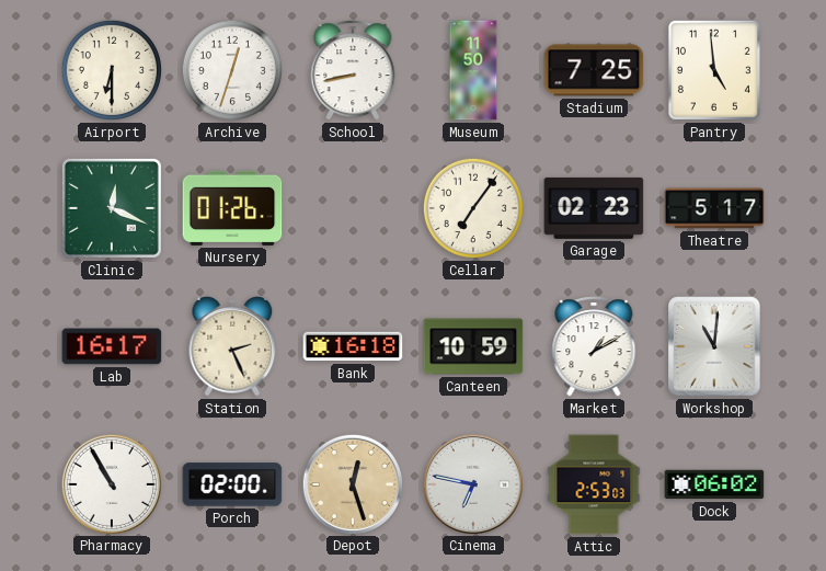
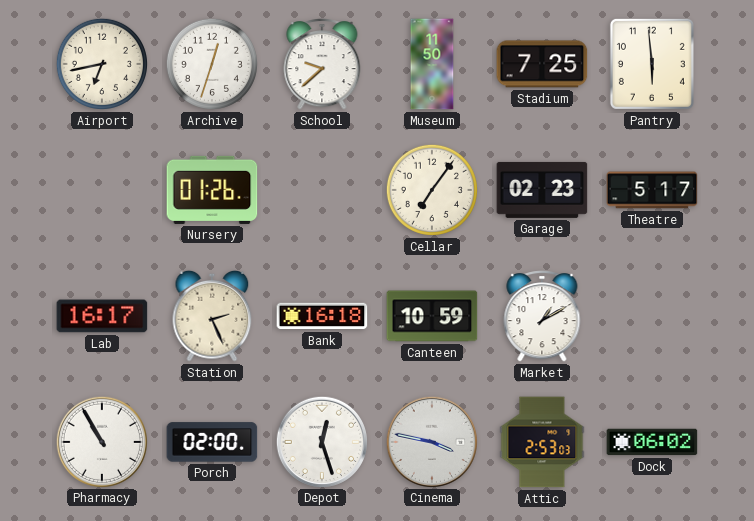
Airport: 6:30 -> 6:43 (102, 64)
School: 8:43 -> 9:38 (322, 64)
Pantry: 4:59 -> 5:59 (652, 64)
Clinic: 12:19 -> none (112, 208)
Workshop: 11:01 -> none (714, 346)
Depot dial: champagne -> white (321, 441)
Cinema: 6:47 -> 3:47 (431, 441)
